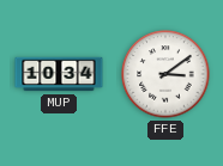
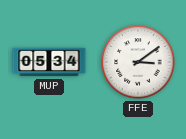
MUP: 10:34 -> 05:34 (49, 62)
